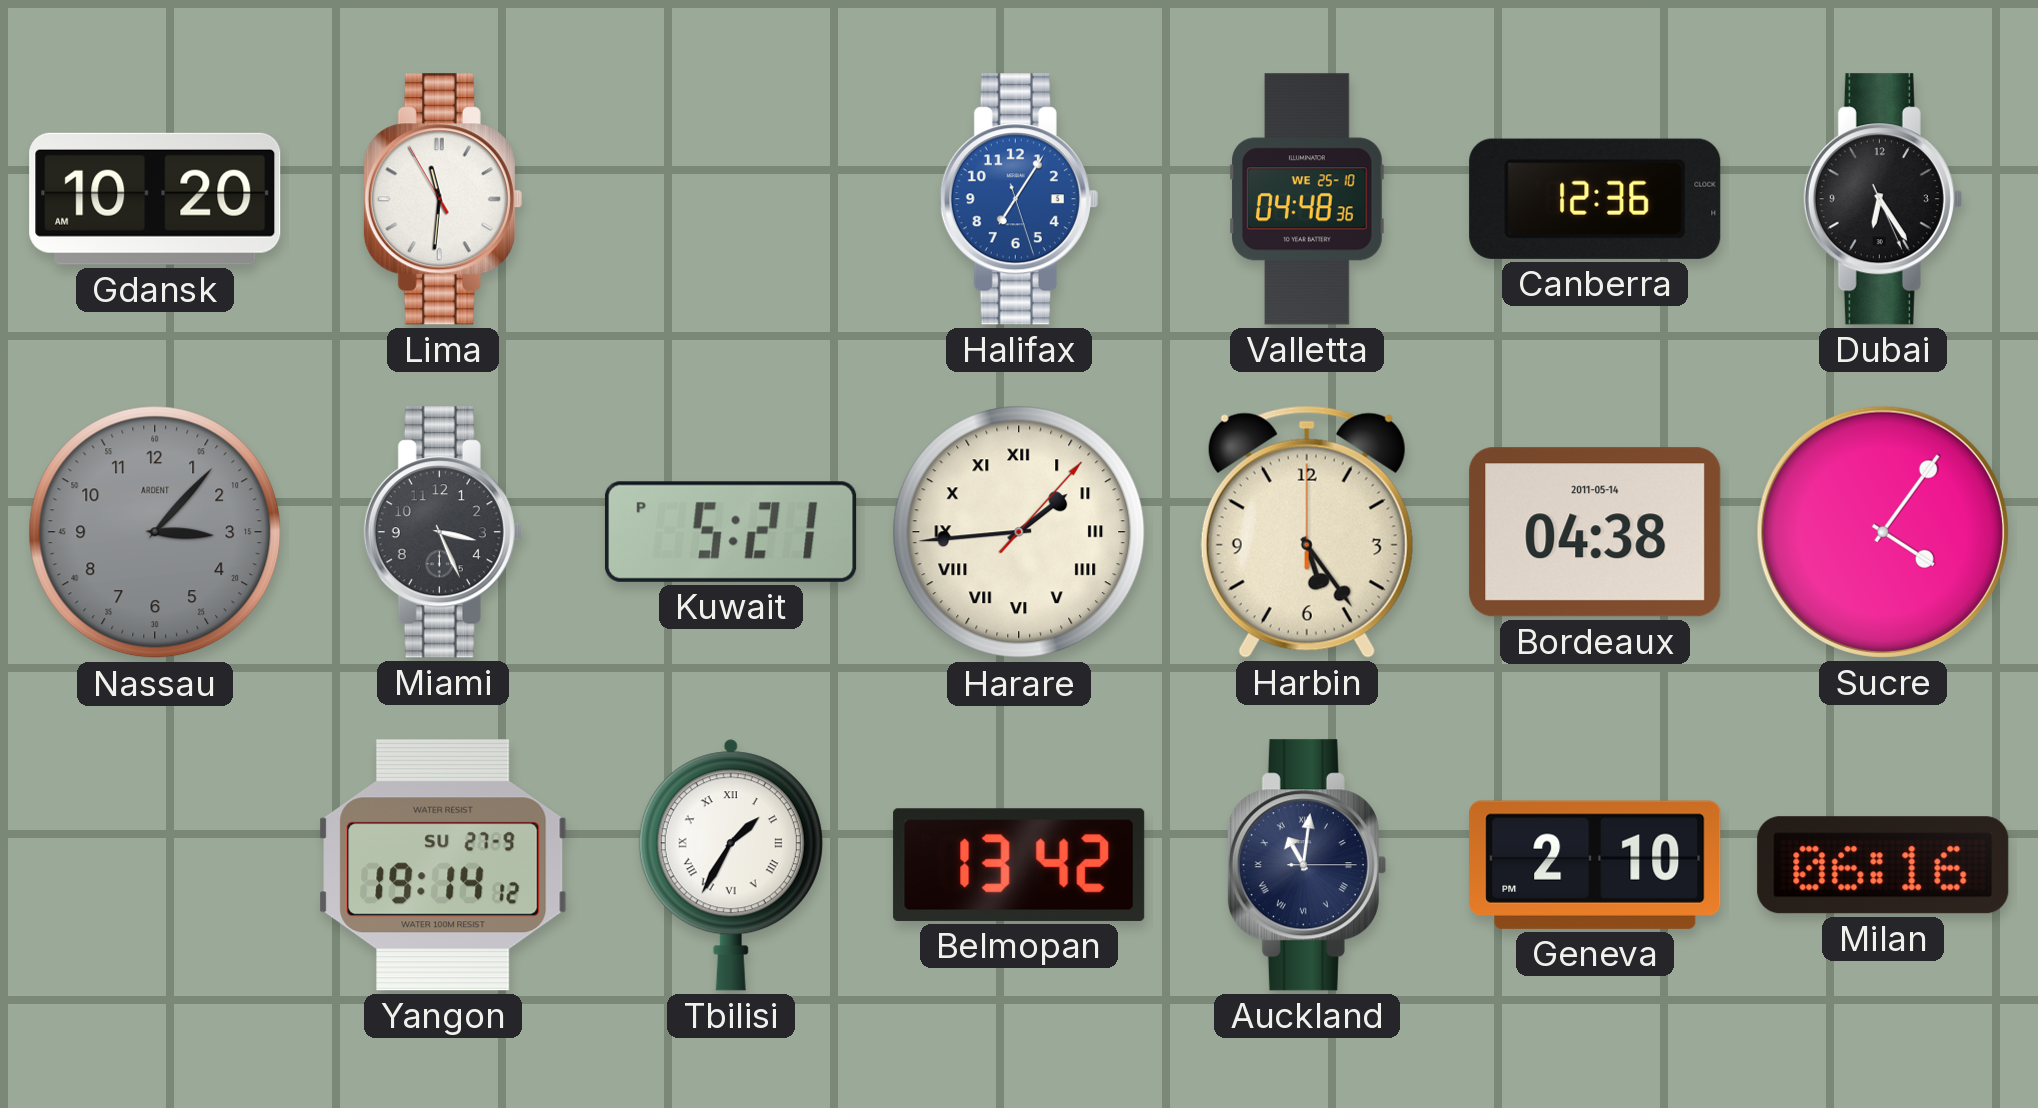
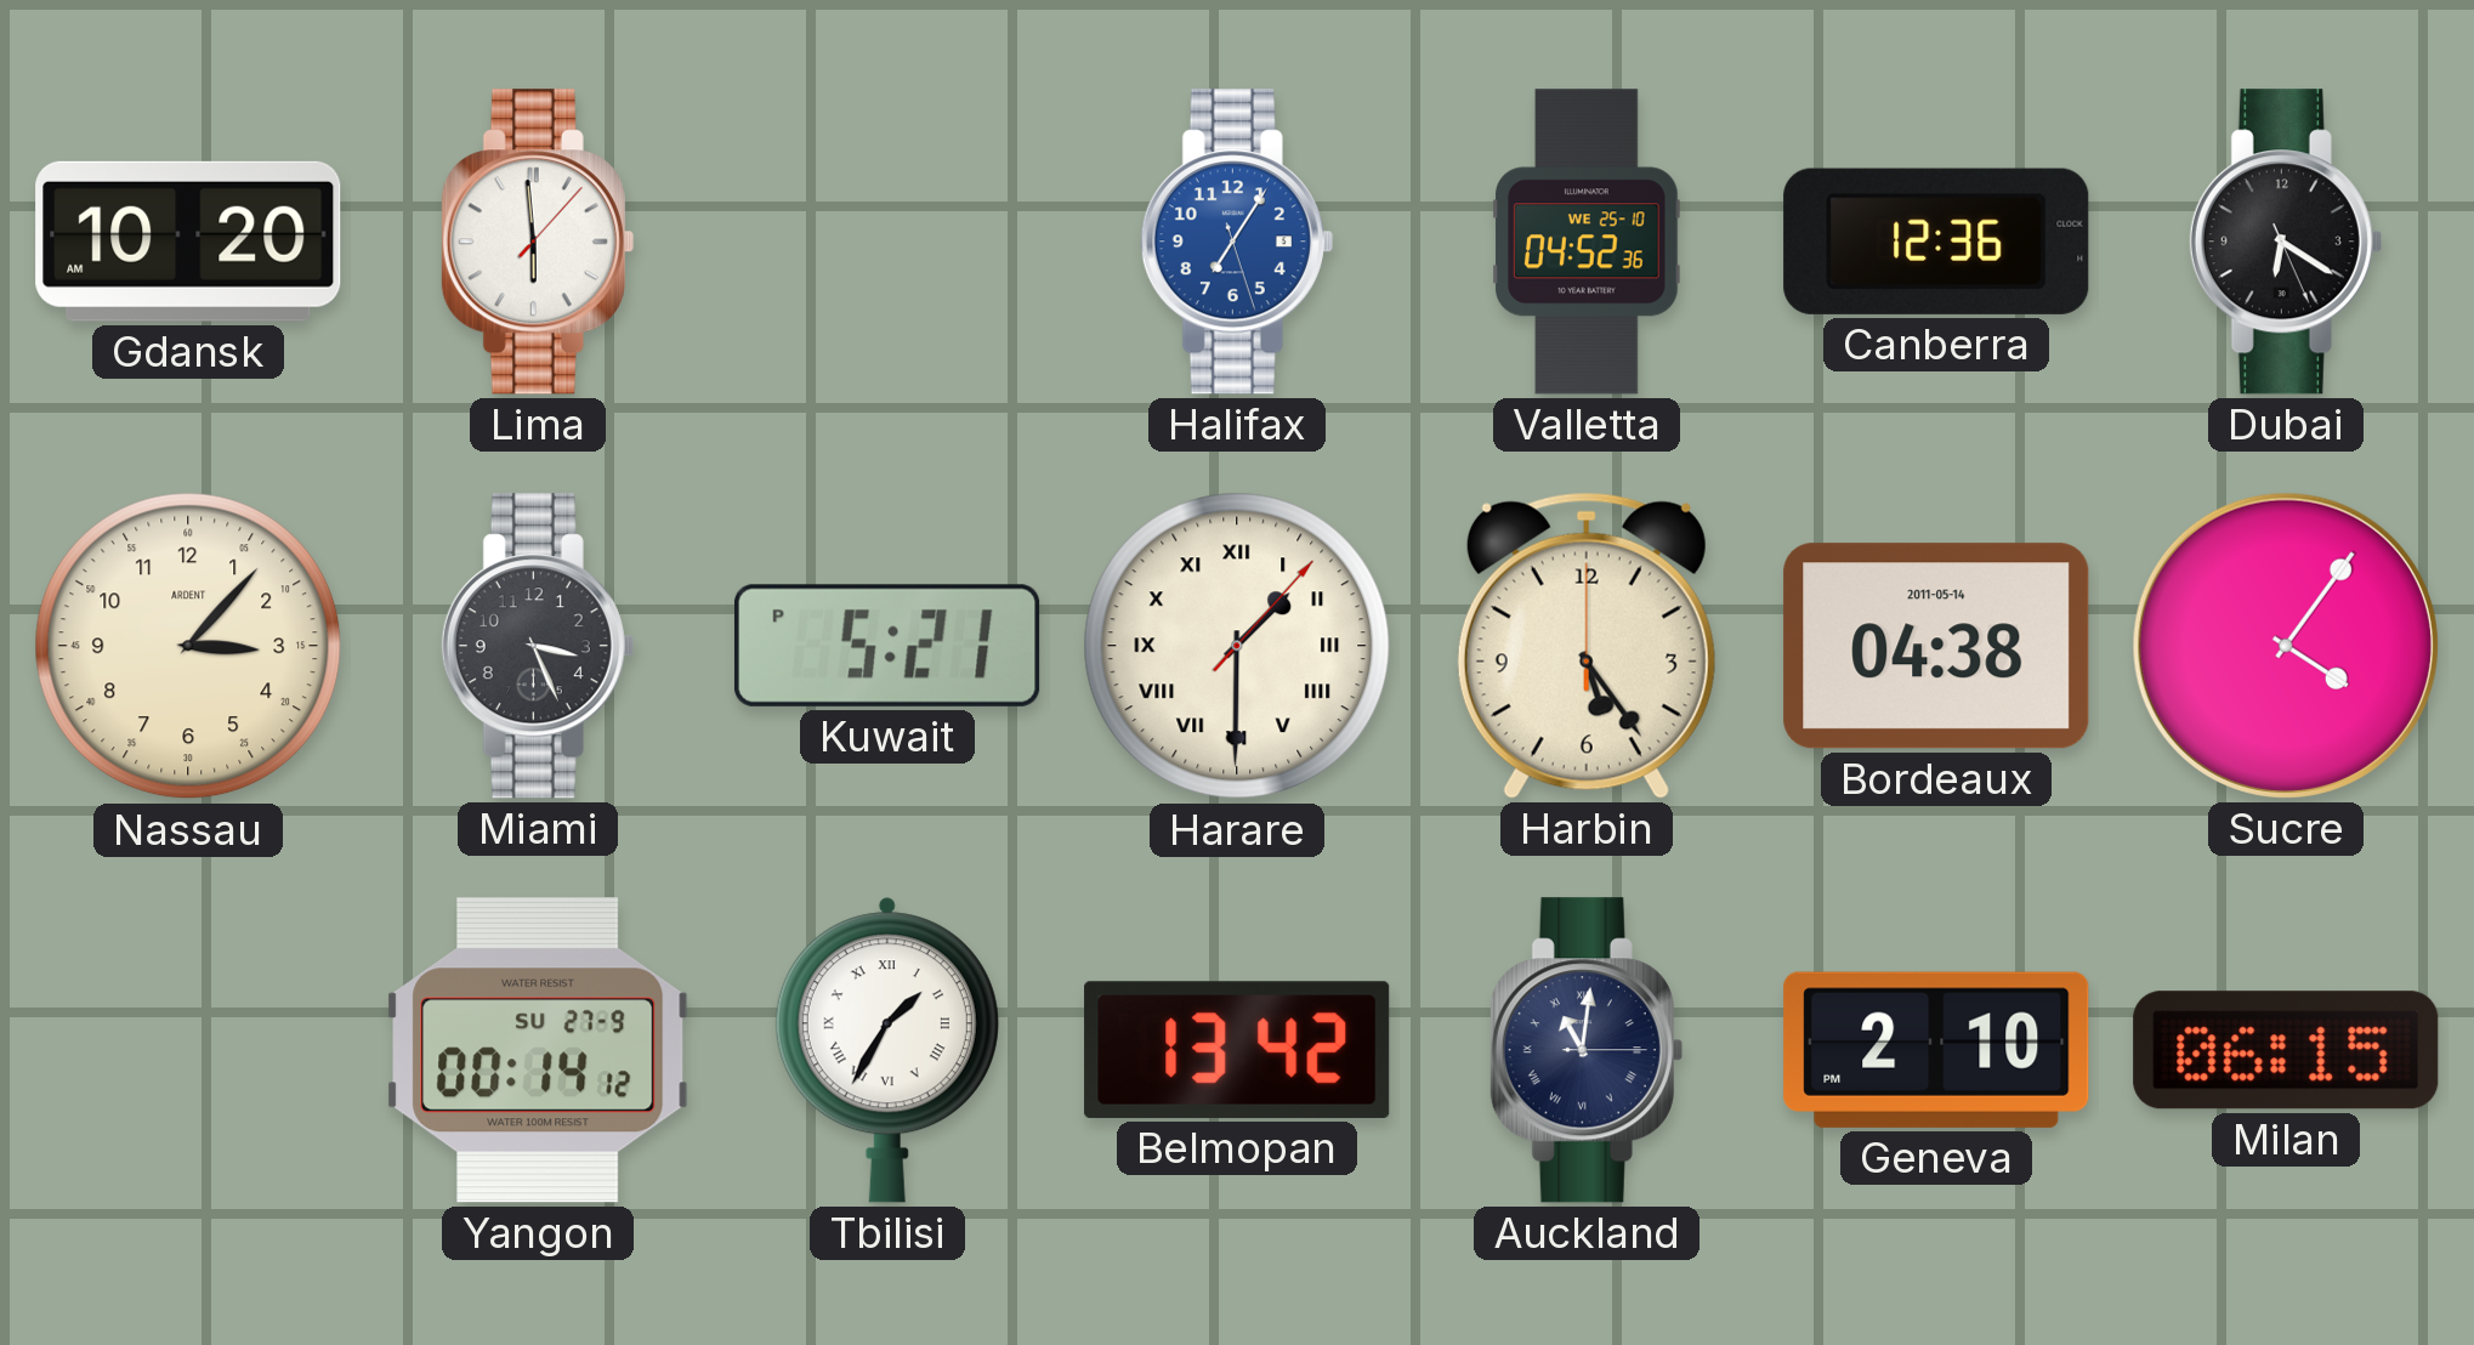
Lima: 11:30 -> 5:59 (538, 242)
Valletta: 04:48 -> 04:52 (1587, 242)
Dubai: 6:24 -> 6:20 (2286, 242)
Nassau dial: grey -> cream (188, 646)
Harare: 1:44 -> 1:30 (1237, 646)
Yangon: 19:14 -> 00:14 (538, 1050)
Milan: 06:16 -> 06:15 (2286, 1050)
